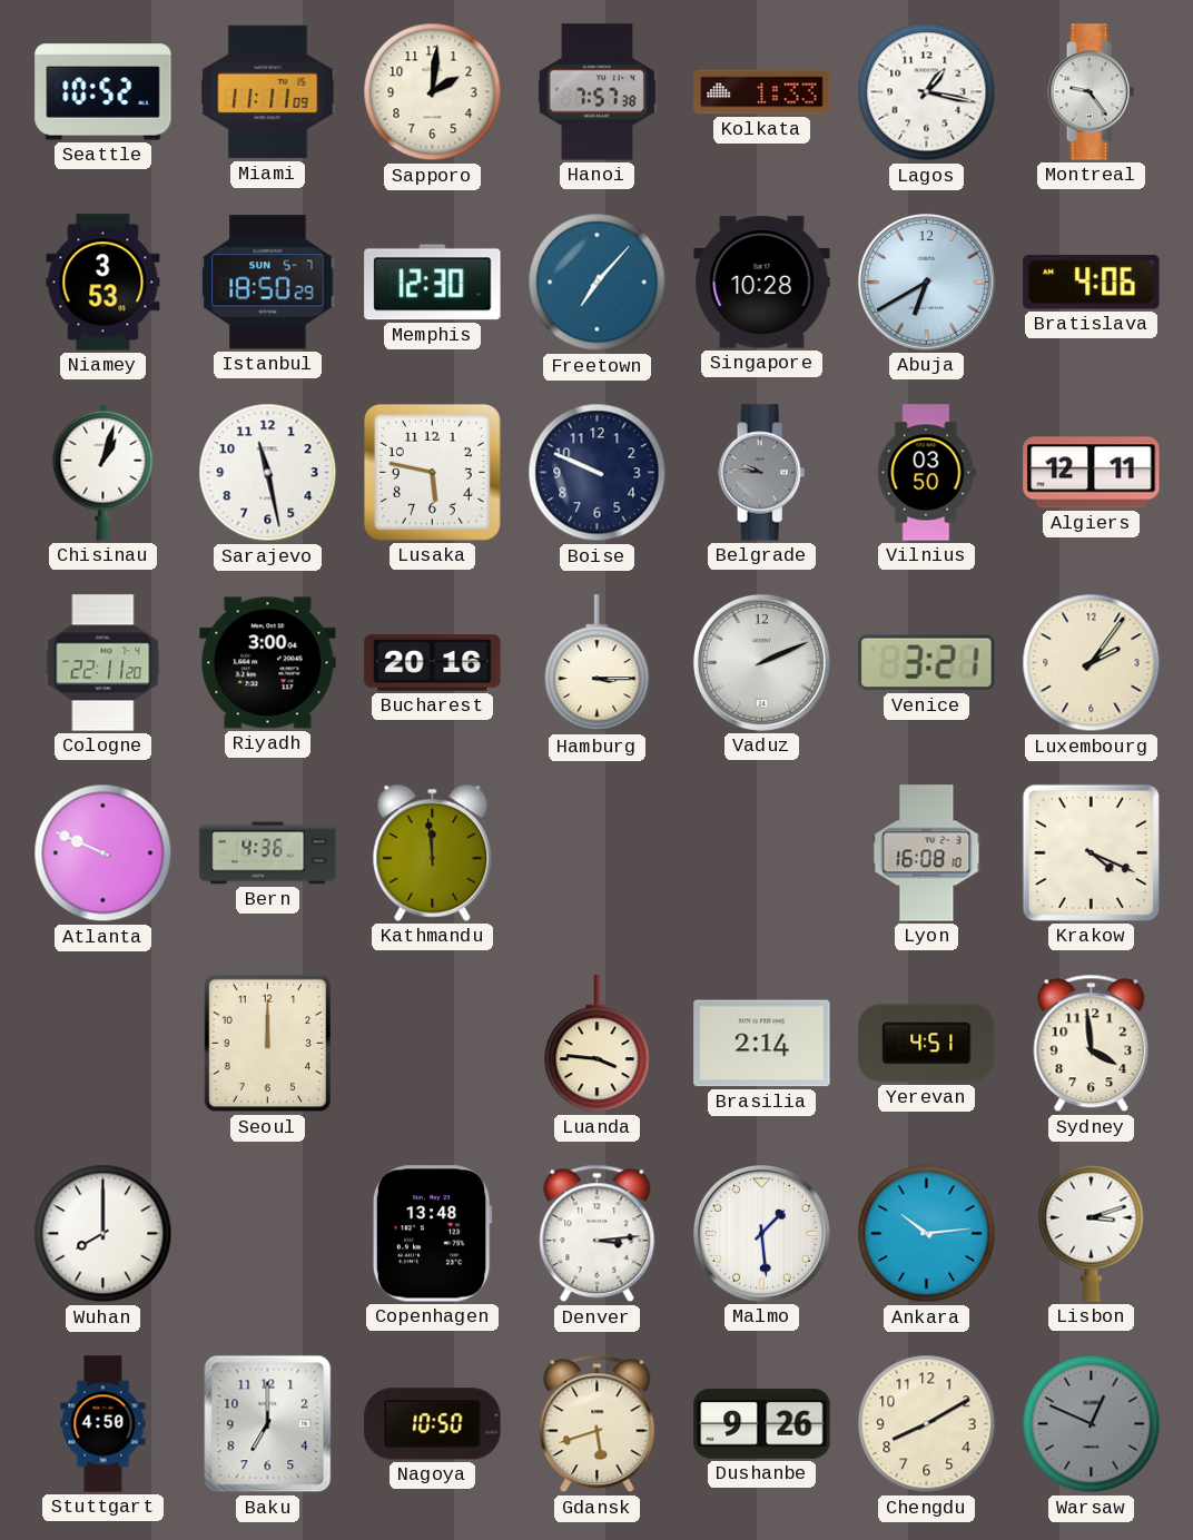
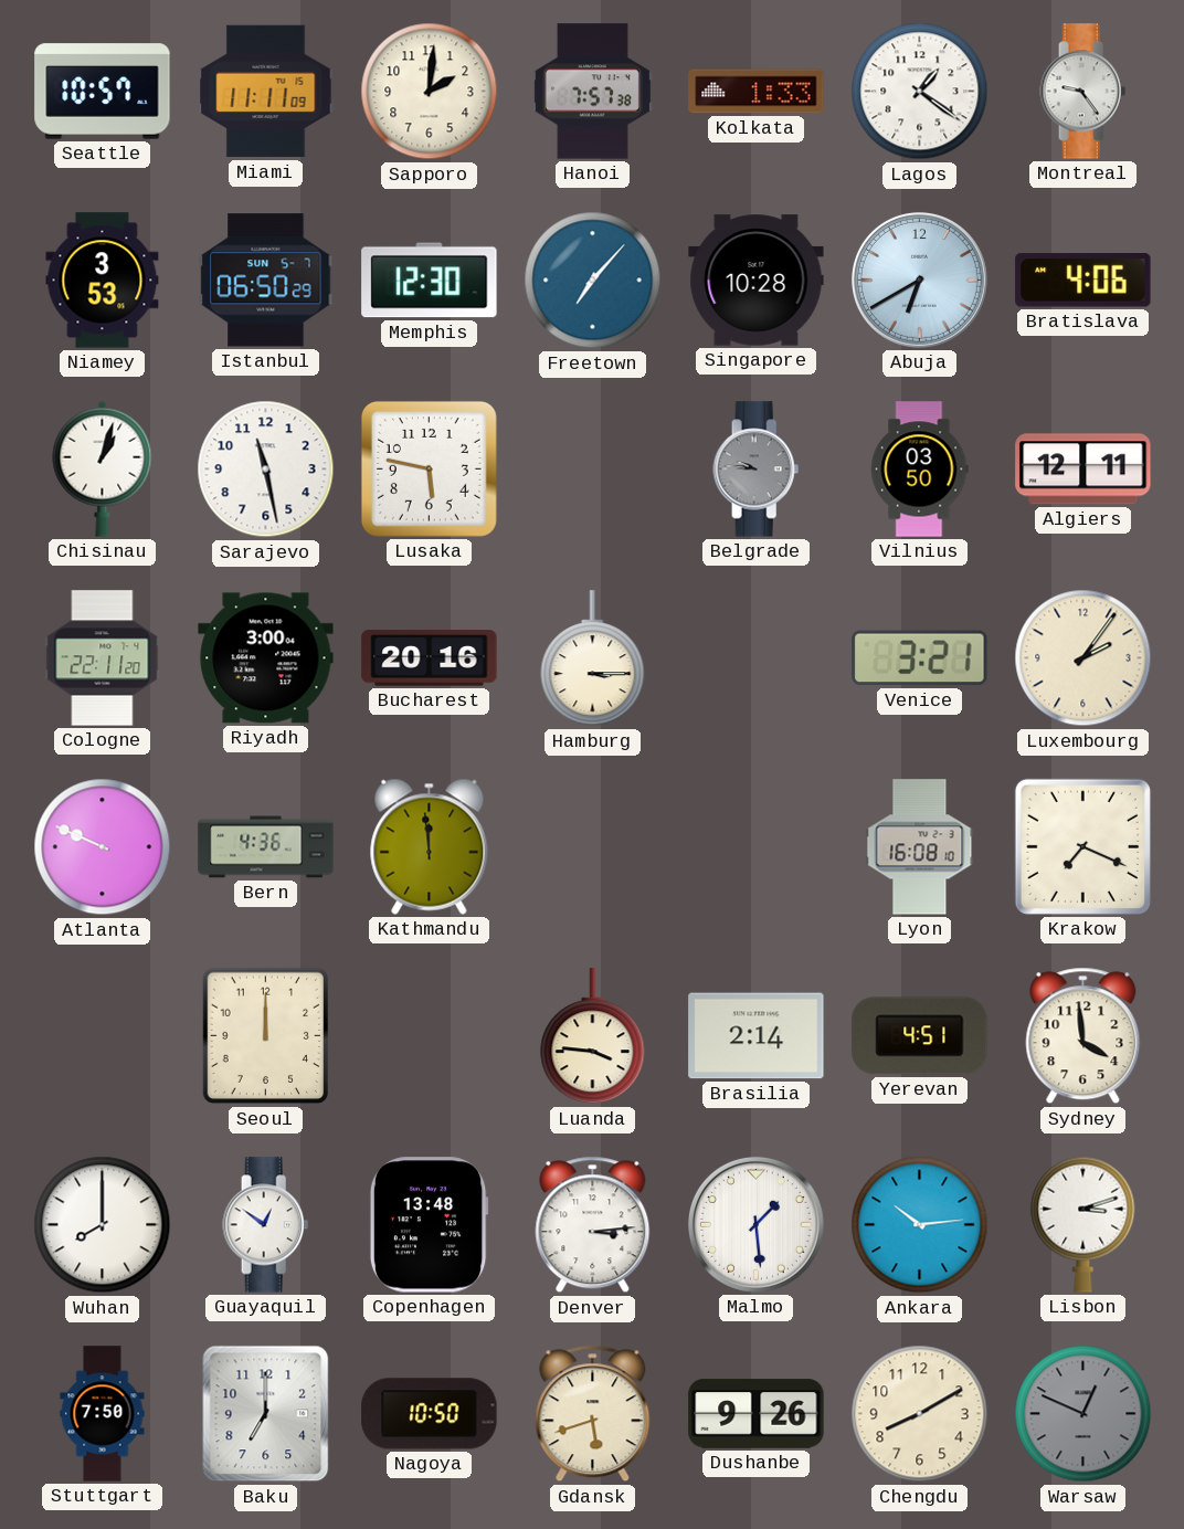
Seattle: 10:52 -> 10:57 (103, 92)
Lagos: 1:17 -> 1:21 (920, 92)
Istanbul: 18:50 -> 06:50 (266, 281)
Boise: 9:49 -> none (598, 473)
Vaduz: 2:11 -> none (761, 662)
Krakow: 4:19 -> 7:19 (1082, 846)
Guayaquil: none -> 12:51 (266, 1225)
Stuttgart: 4:50 -> 7:50 (103, 1414)
